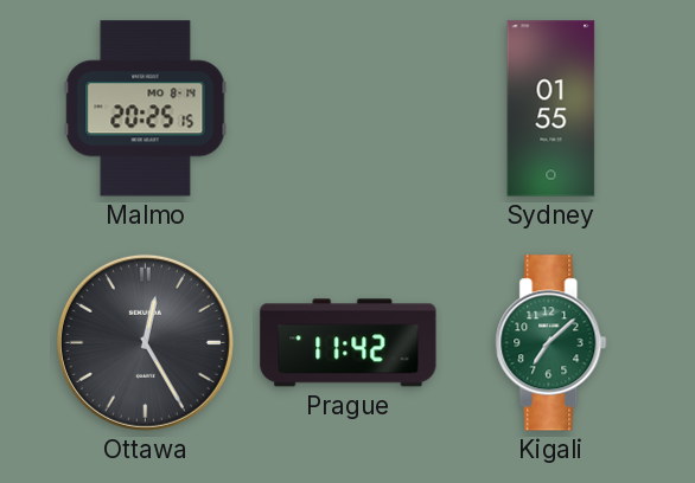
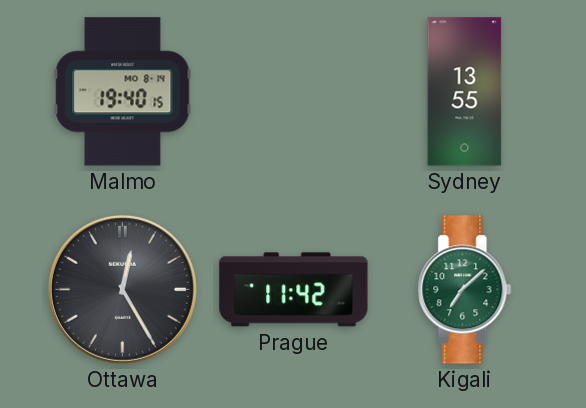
Malmo: 20:25 -> 19:40 (123, 92)
Sydney: 01:55 -> 13:55 (465, 92)
